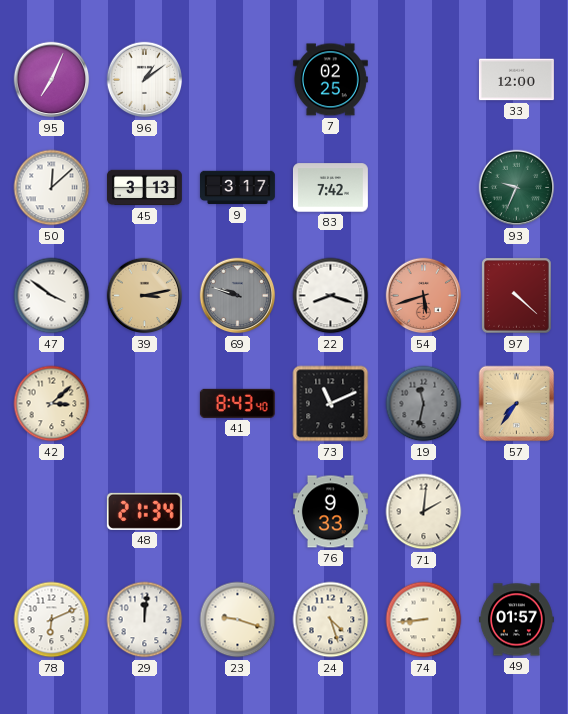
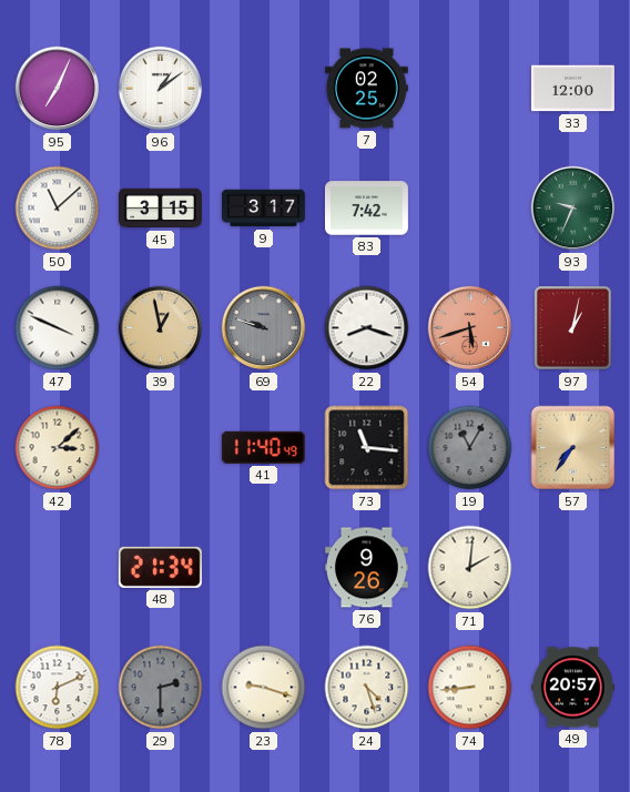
50: 12:08 -> 11:08 (58, 209)
45: 3:13 -> 3:15 (160, 209)
47: 3:51 -> 3:49 (58, 328)
39: 3:13 -> 12:58 (161, 328)
97: 4:22 -> 1:02 (573, 328)
41: 8:43 -> 11:40 (263, 447)
73: 11:11 -> 11:16 (367, 448)
19: 11:32 -> 11:05 (470, 448)
76: 9:33 -> 9:26 (366, 568)
29: 12:01 -> 2:30 (161, 688)
29 dial: white -> grey (161, 688)
49: 01:57 -> 20:57 (572, 688)
